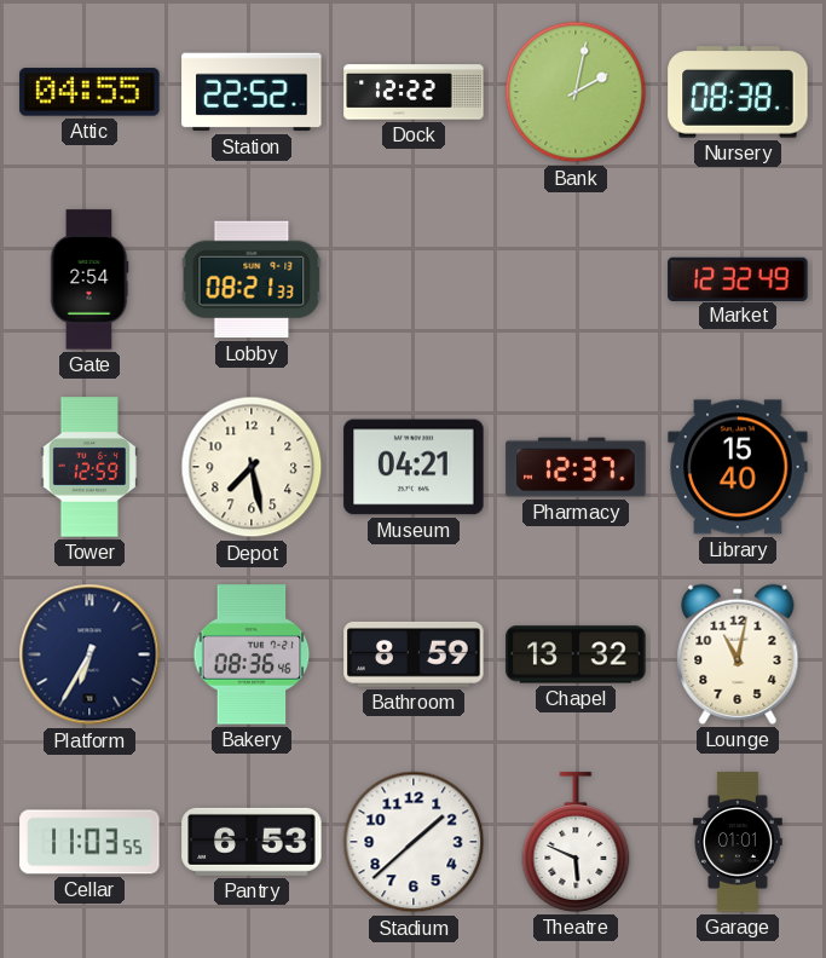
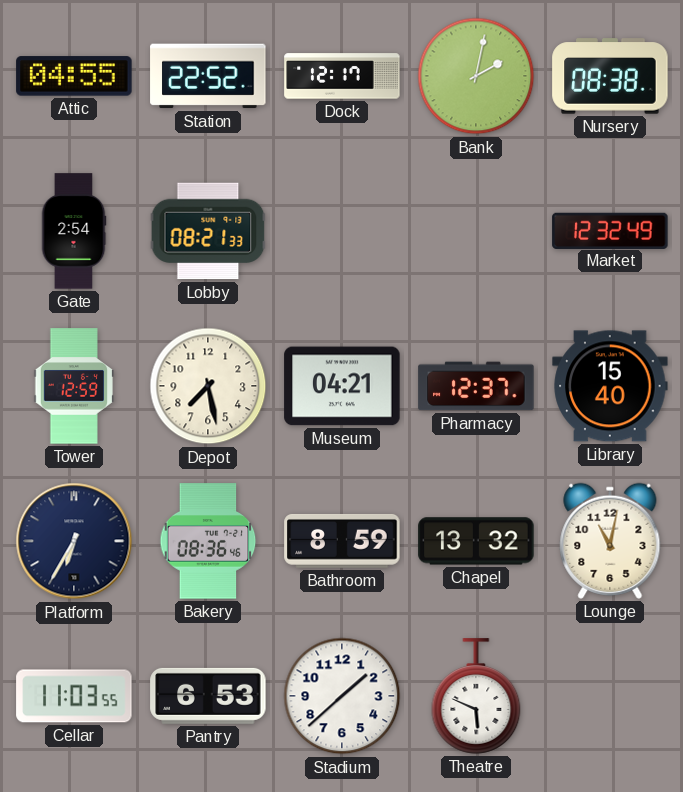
Dock: 12:22 -> 12:17 (342, 76)
Garage: 01:01 -> none (738, 842)
